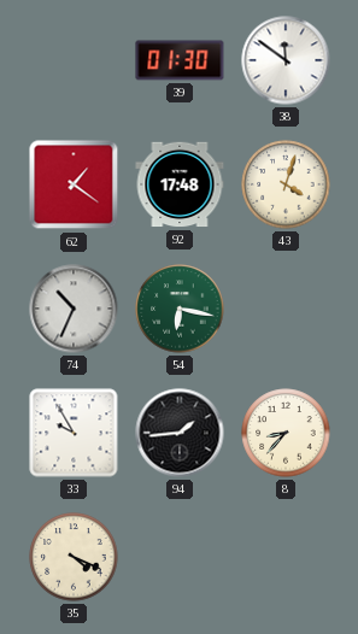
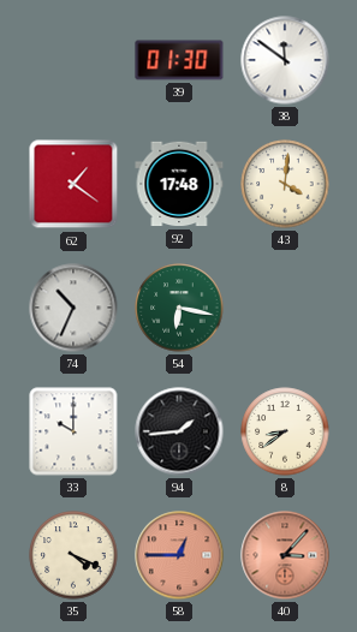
43: 4:03 -> 4:01 (285, 184)
33: 9:55 -> 10:00 (73, 431)
8: 8:37 -> 8:39 (285, 431)
58: none -> 12:45 (179, 555)
40: none -> 3:07 (285, 555)
